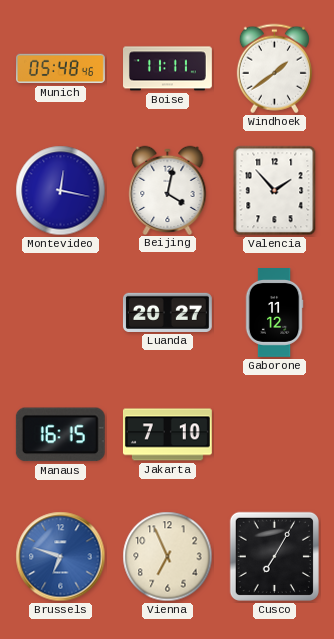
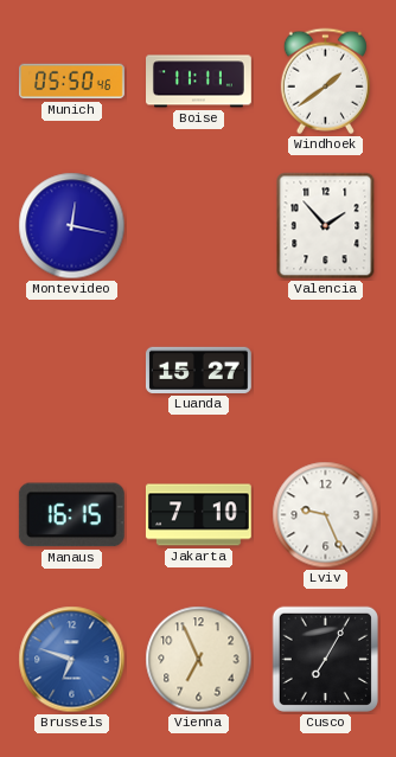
Munich: 05:48 -> 05:50 (72, 82)
Beijing: 4:02 -> none (168, 190)
Luanda: 20:27 -> 15:27 (198, 370)
Gaborone: 11:12 -> none (274, 313)
Lviv: none -> 9:26 (326, 515)
